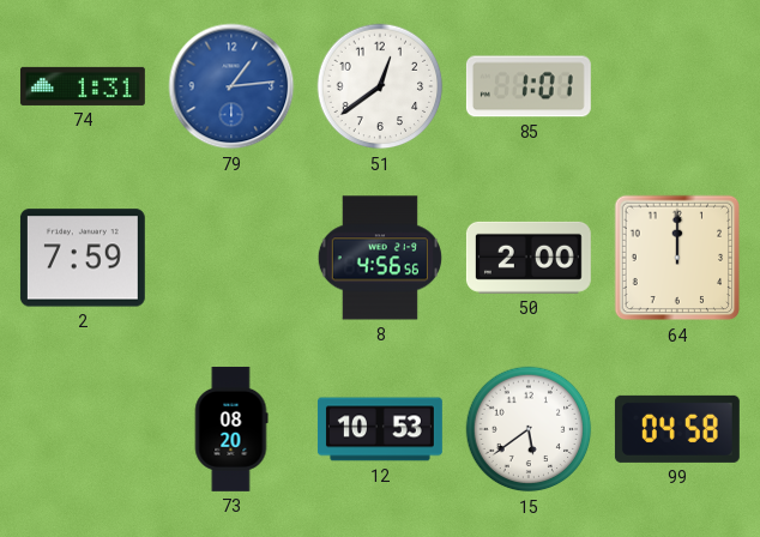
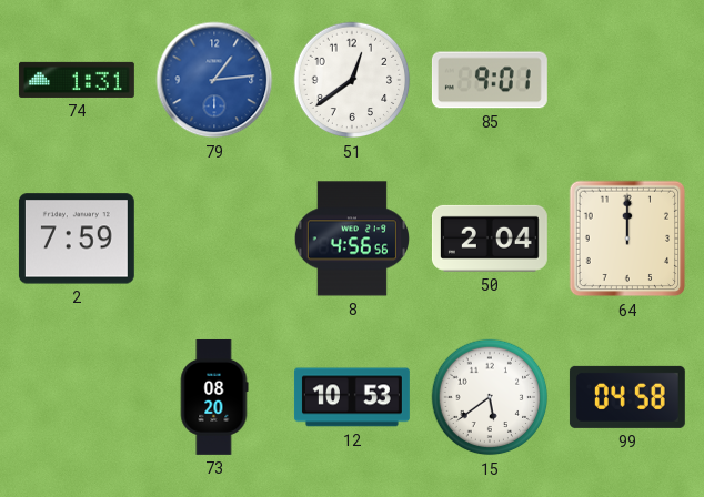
85: 1:01 -> 9:01 (490, 80)
50: 2:00 -> 2:04 (490, 239)
